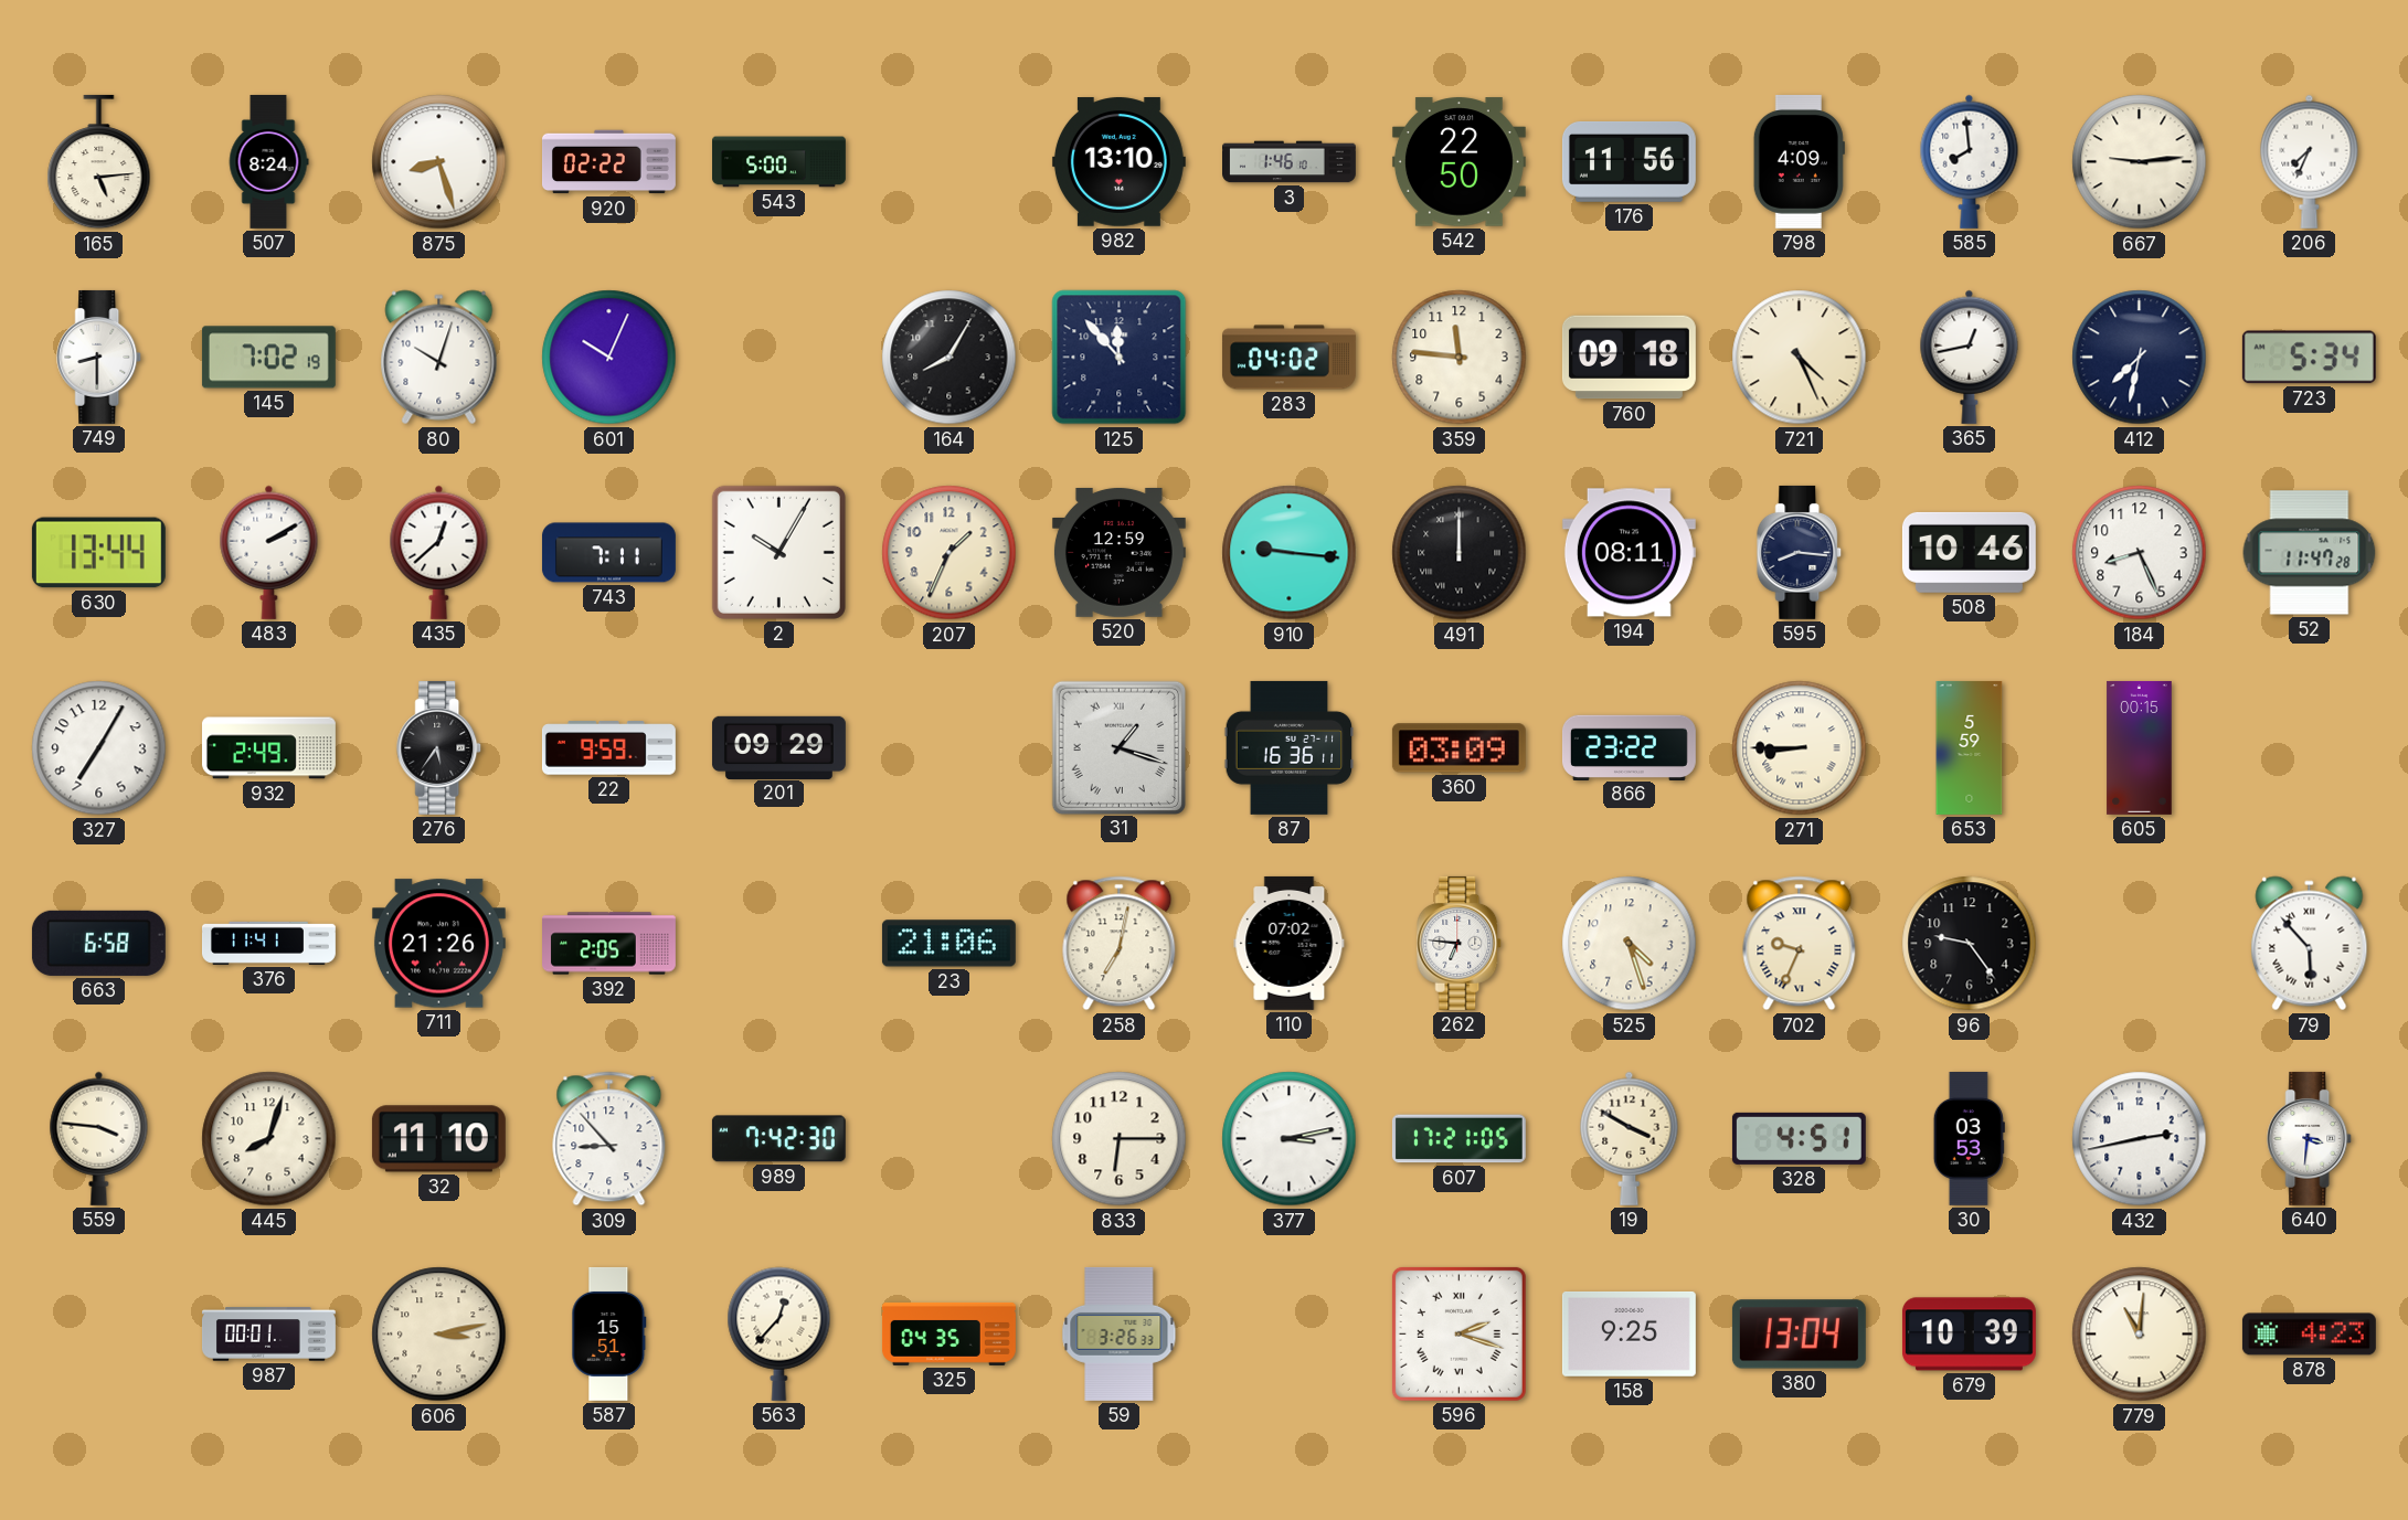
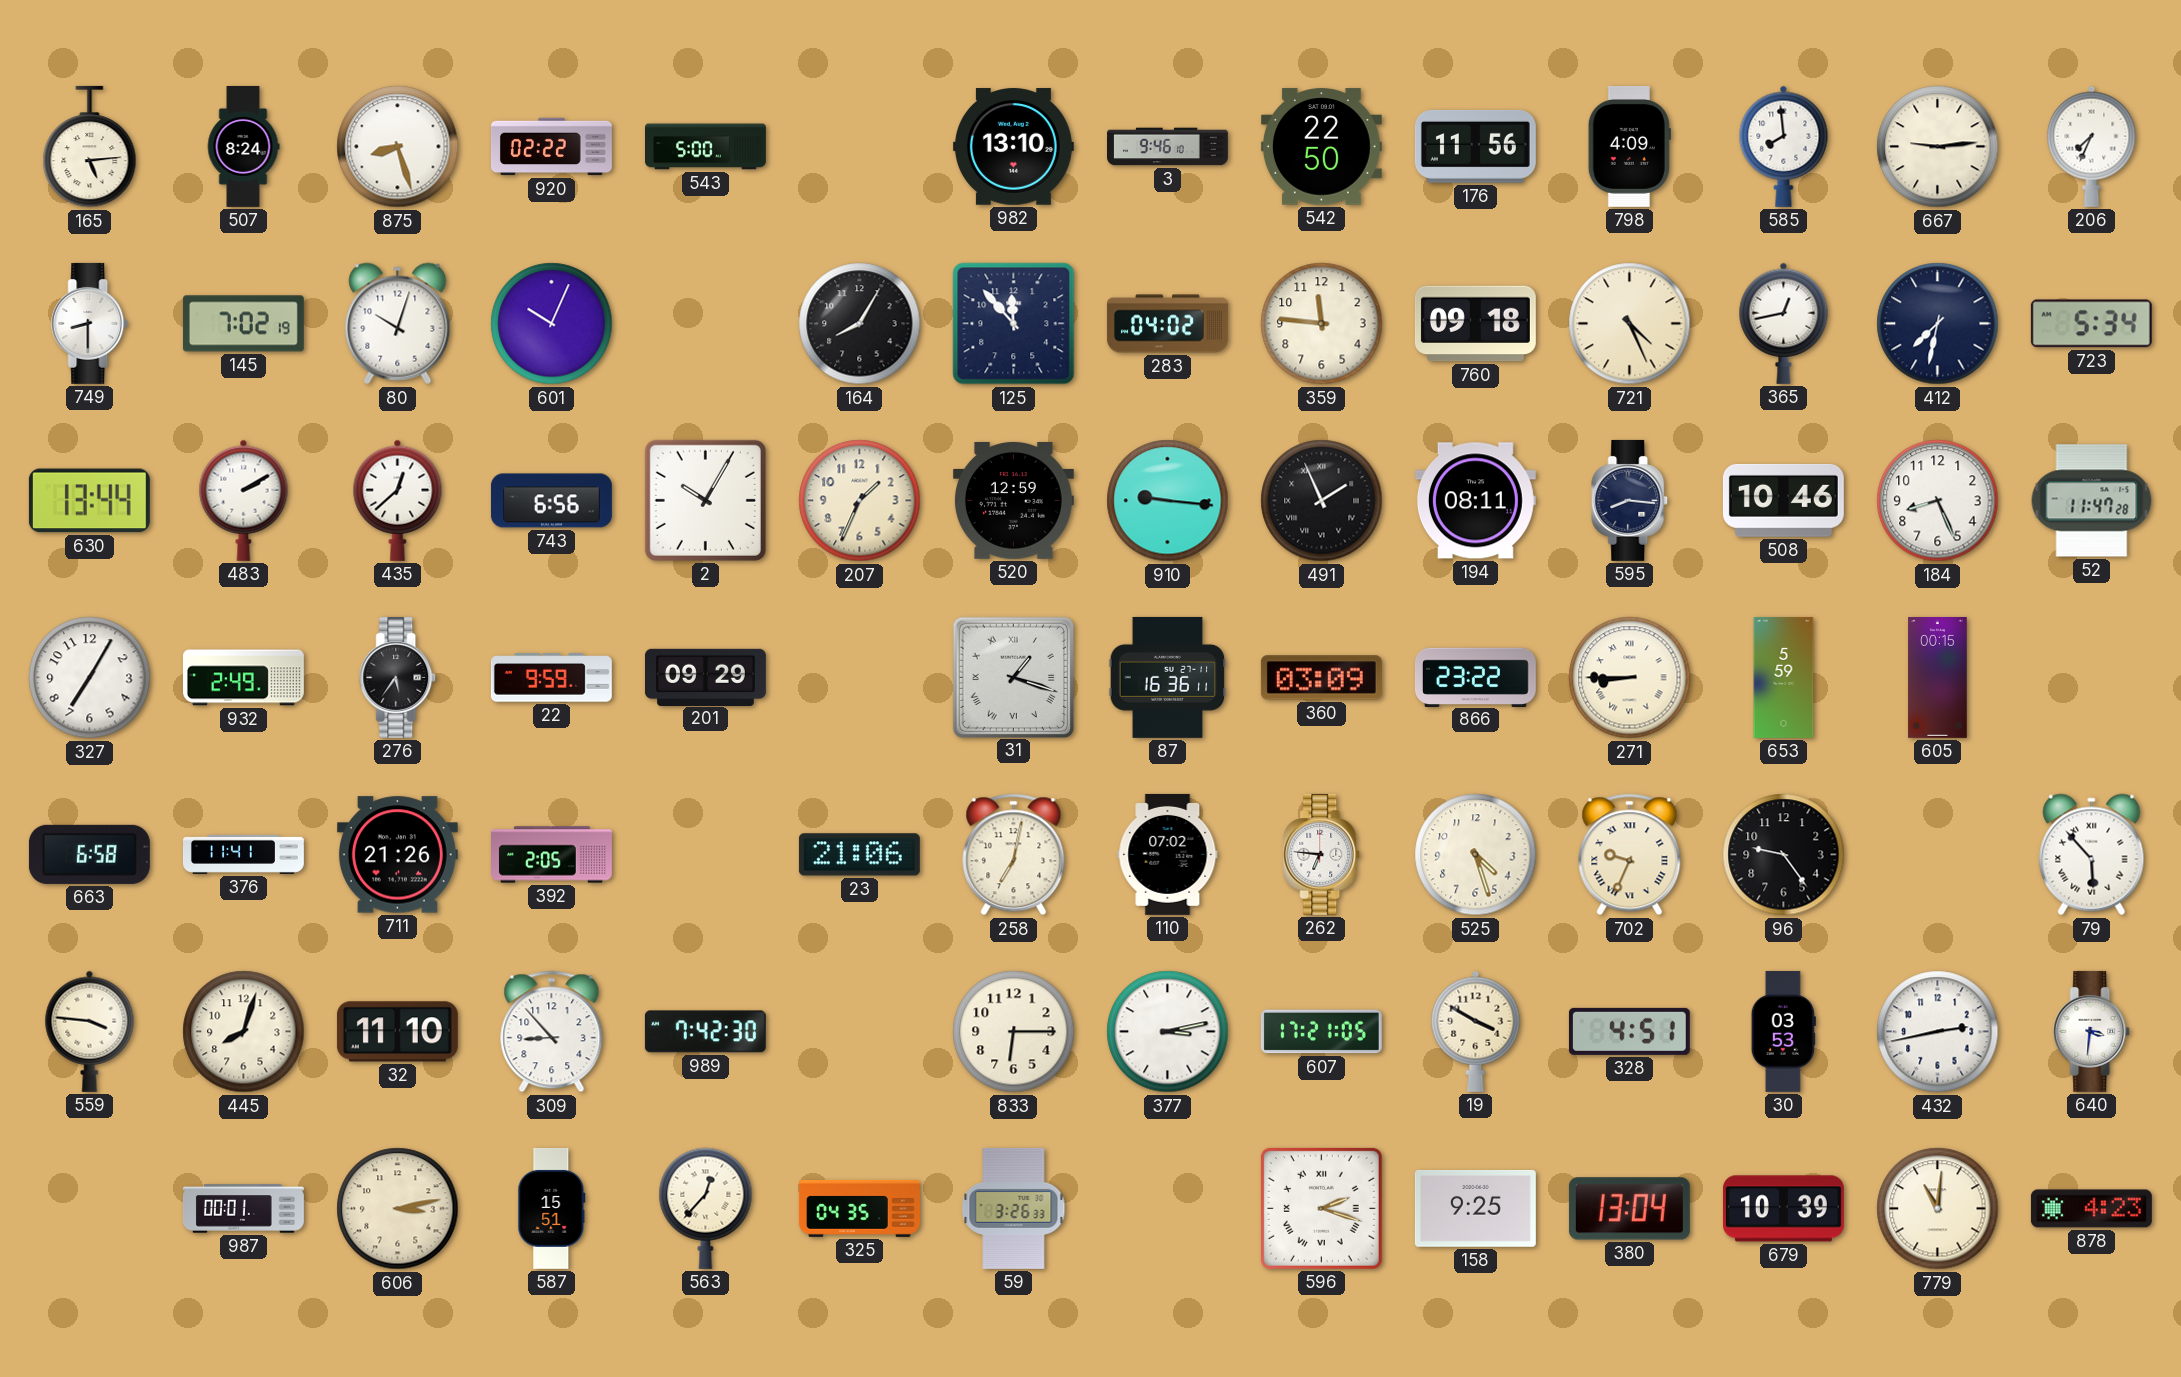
3: 1:46 -> 9:46 (1168, 147)
743: 7:11 -> 6:56 (551, 501)
491: 12:00 -> 1:56 (1322, 501)
